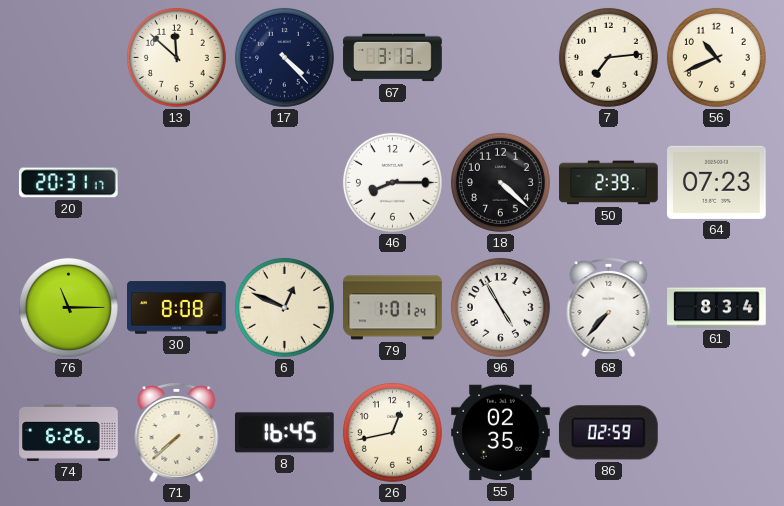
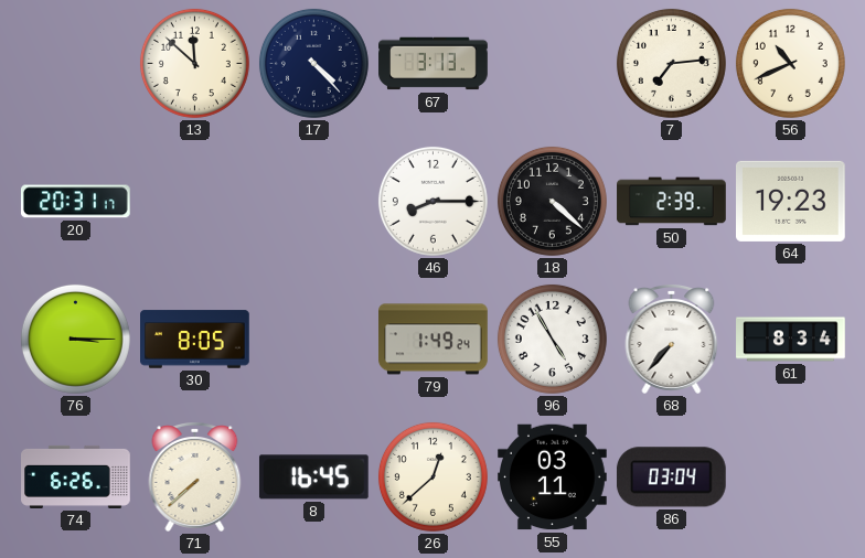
64: 07:23 -> 19:23 (791, 201)
76: 11:15 -> 3:15 (75, 339)
30: 8:08 -> 8:05 (195, 340)
6: 12:49 -> none (284, 307)
79: 1:01 -> 1:49 (434, 340)
26: 12:43 -> 12:38 (432, 476)
55: 02:35 -> 03:11 (553, 477)
86: 02:59 -> 03:04 (671, 477)
